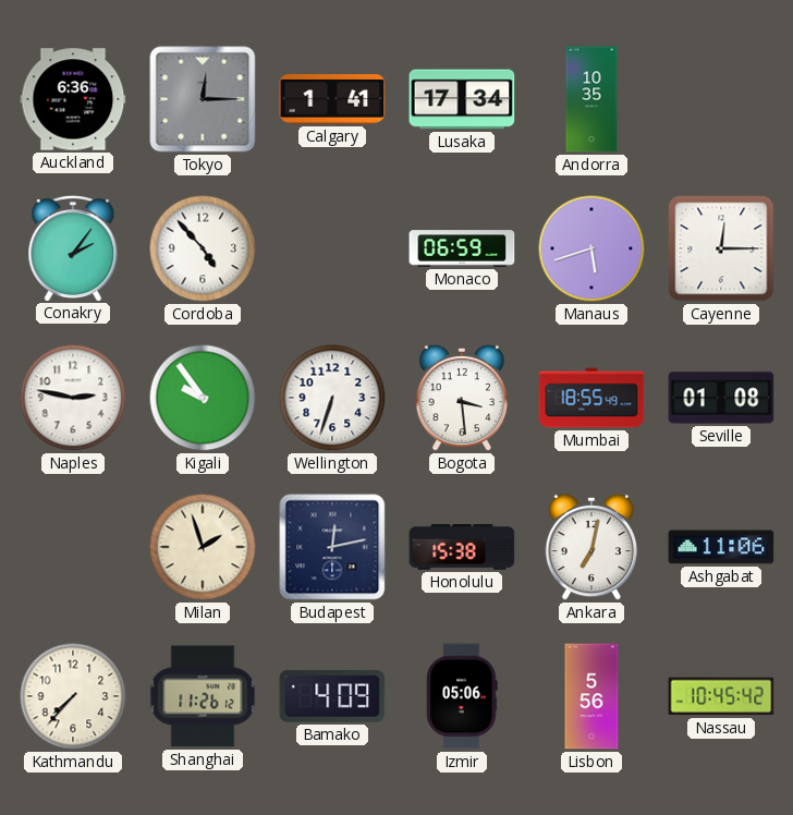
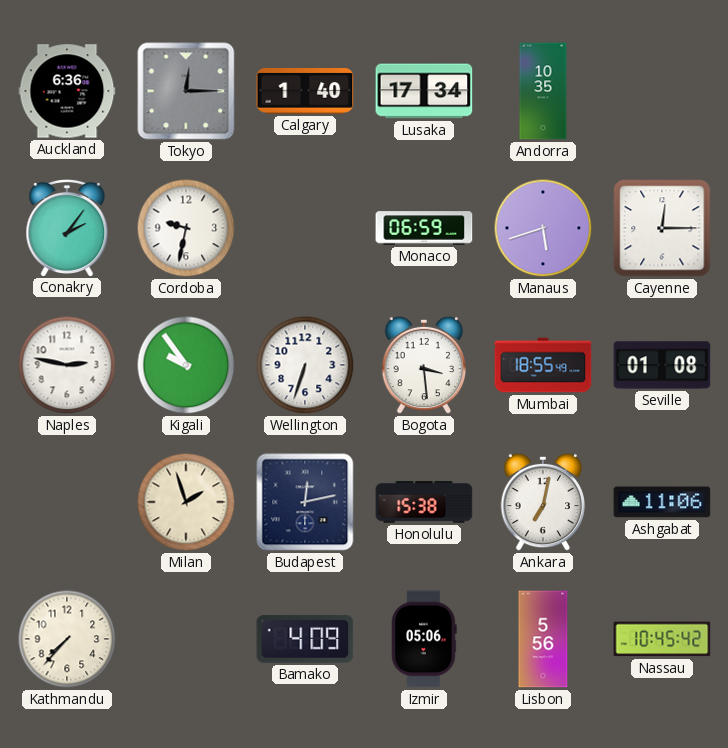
Calgary: 1:41 -> 1:40 (305, 91)
Cordoba: 4:53 -> 9:32 (186, 228)
Shanghai: 11:26 -> none (203, 696)
